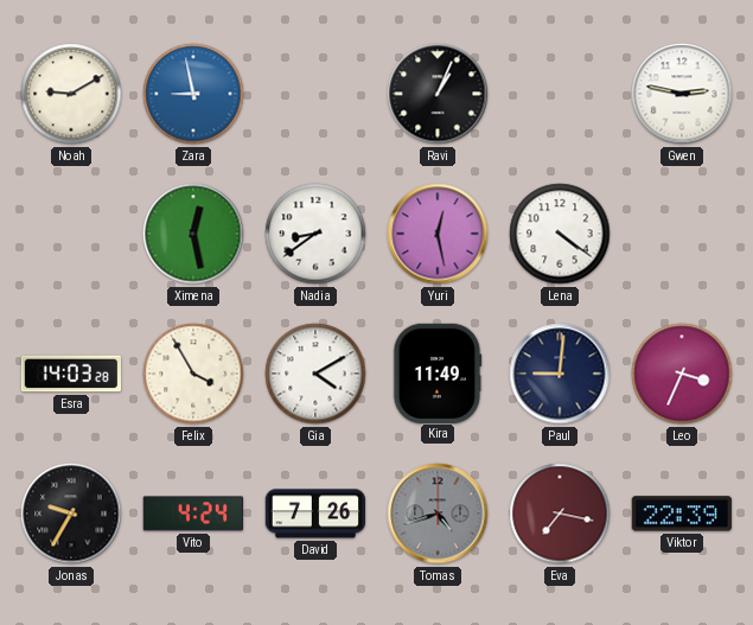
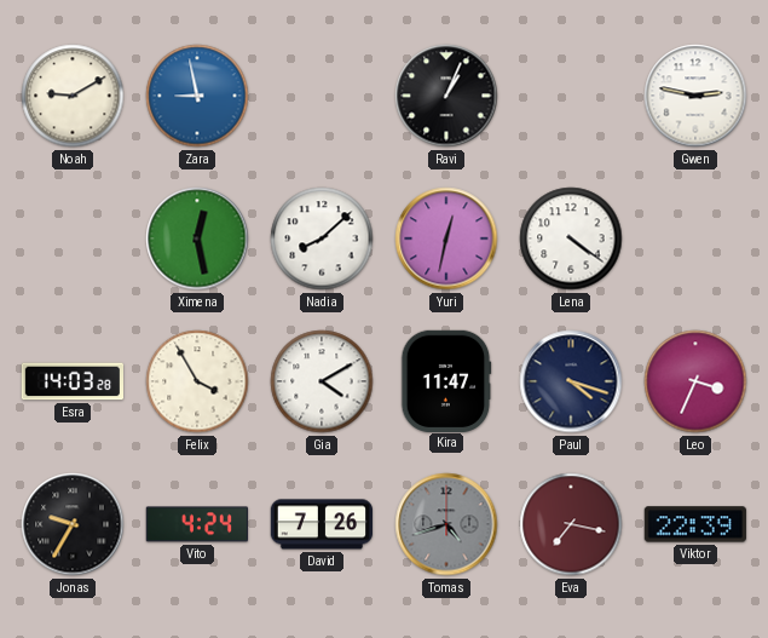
Nadia: 8:39 -> 8:08 (322, 238)
Yuri: 12:28 -> 12:32 (446, 238)
Kira: 11:49 -> 11:47 (446, 380)
Paul: 9:01 -> 4:18 (571, 381)
